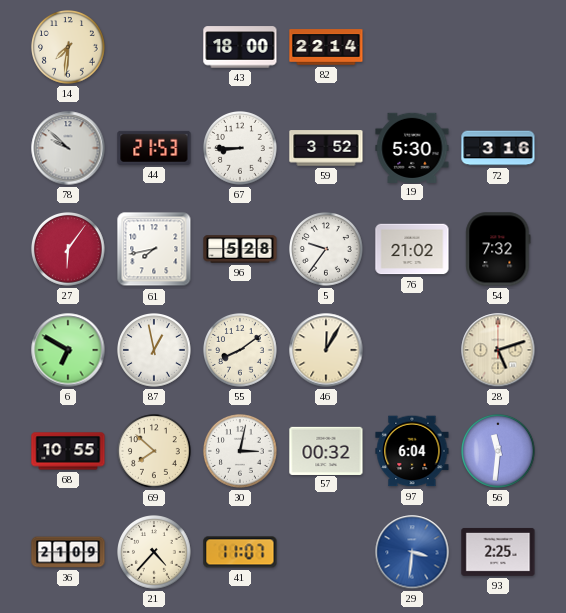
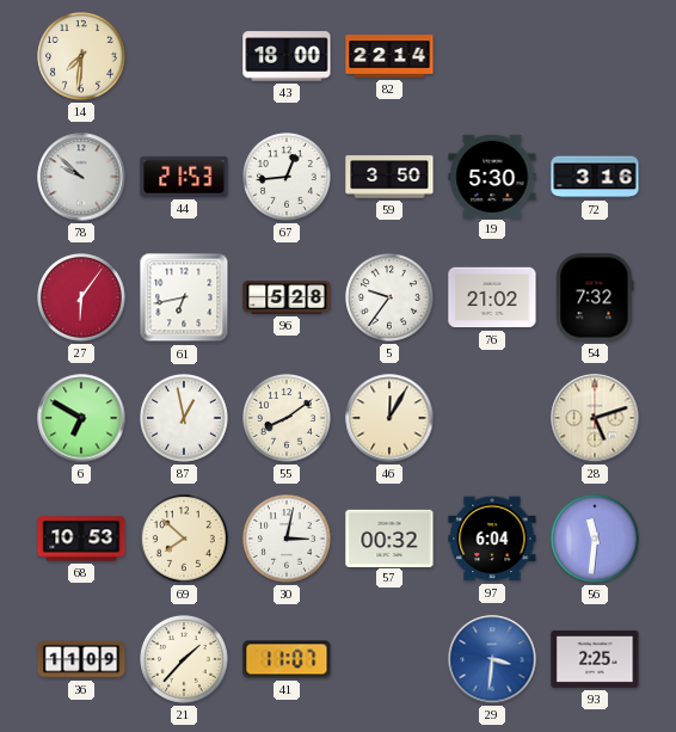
67: 8:45 -> 12:44 (288, 178)
59: 3:52 -> 3:50 (389, 177)
61: 7:43 -> 6:43 (184, 297)
68: 10:55 -> 10:53 (81, 539)
36: 21:09 -> 11:09 (81, 659)
21: 4:37 -> 1:37 (185, 660)
